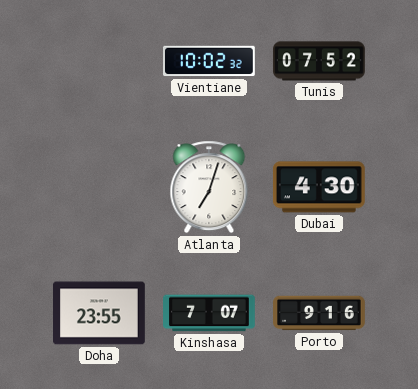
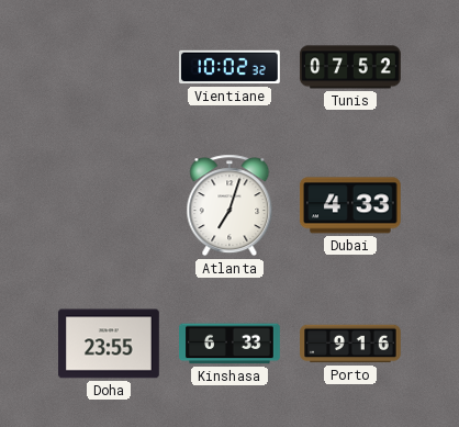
Dubai: 4:30 -> 4:33 (350, 205)
Kinshasa: 7:07 -> 6:33 (229, 344)
